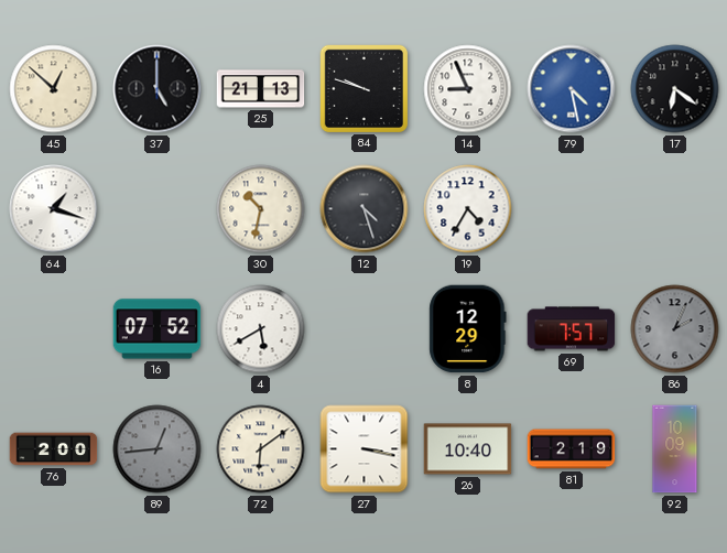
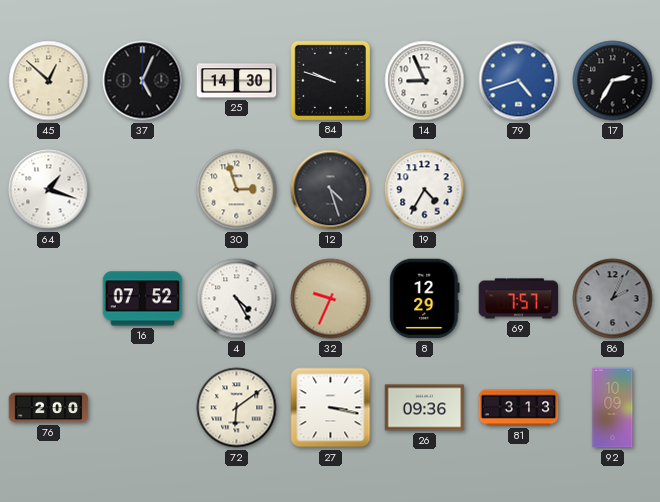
37: 5:00 -> 5:04 (143, 81)
25: 21:13 -> 14:30 (237, 81)
79: 4:28 -> 4:42 (519, 81)
17: 6:21 -> 2:35 (613, 81)
30: 10:32 -> 2:57 (237, 190)
4: 5:40 -> 4:25 (237, 299)
32: none -> 9:34 (331, 299)
89: 12:44 -> none (158, 449)
26: 10:40 -> 09:36 (425, 408)
81: 2:19 -> 3:13 (519, 408)
